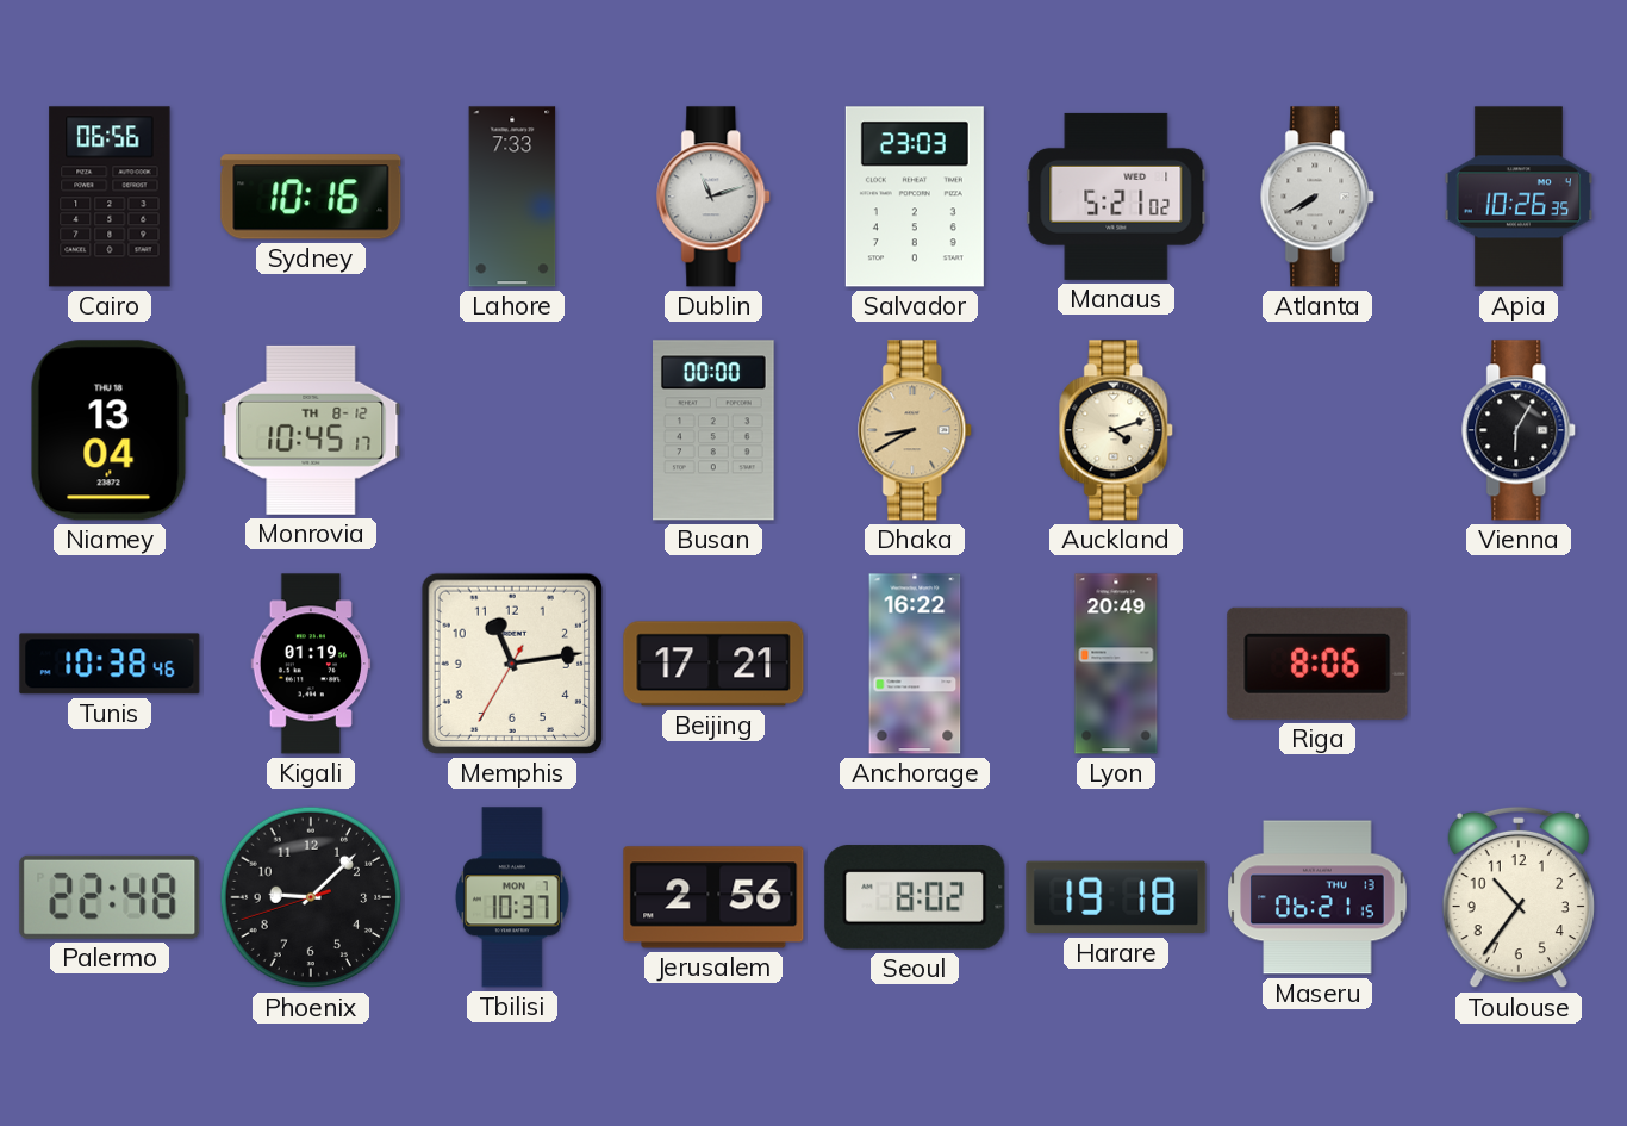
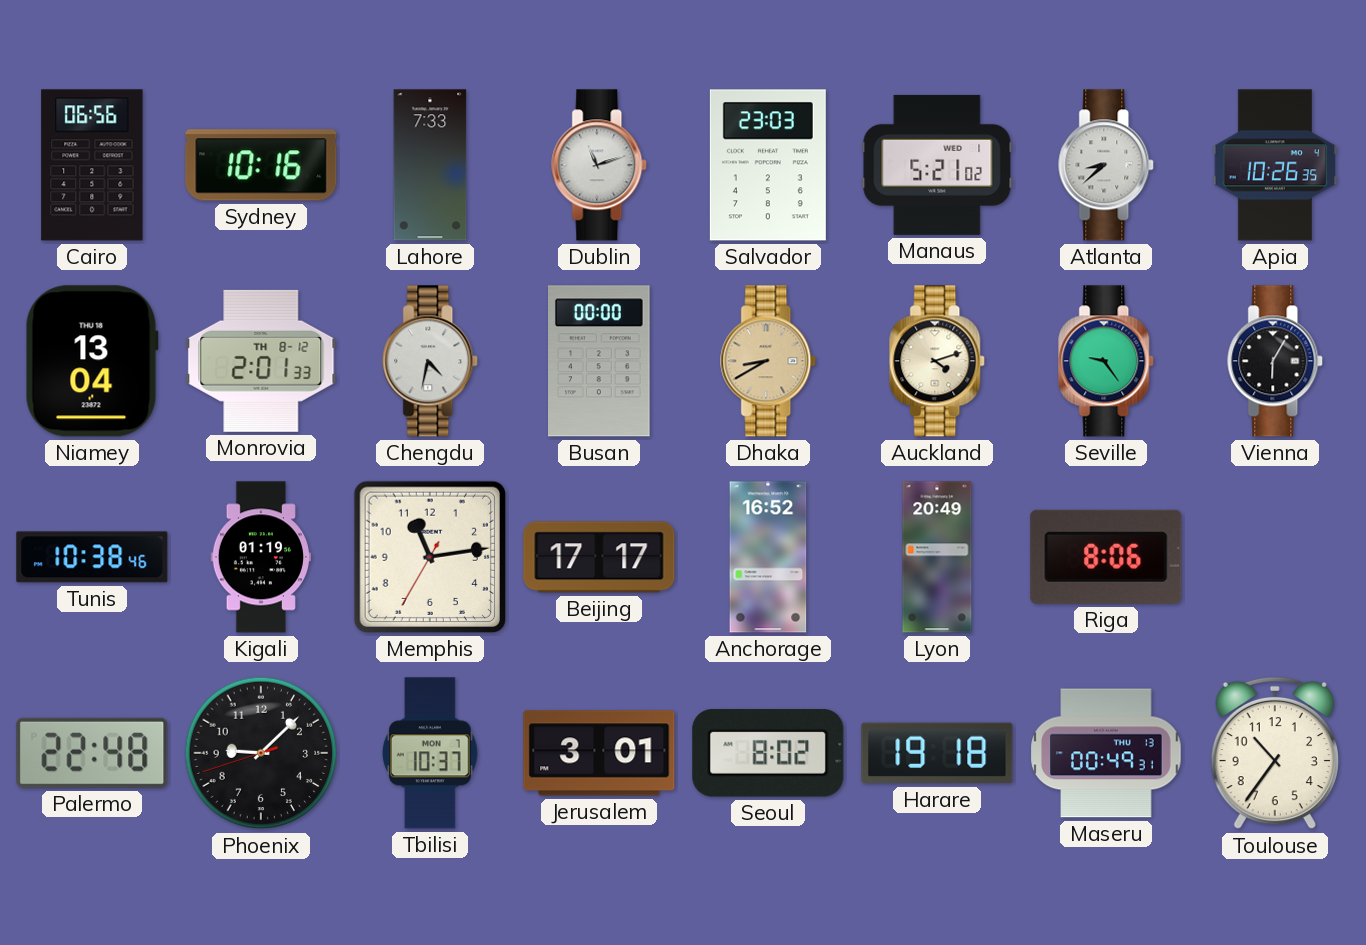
Atlanta: 7:40 -> 8:38 (1107, 165)
Monrovia: 10:45 -> 2:01 (261, 361)
Chengdu: none -> 4:32 (431, 361)
Seville: none -> 9:24 (1107, 361)
Beijing: 17:21 -> 17:17 (599, 557)
Anchorage: 16:22 -> 16:52 (768, 557)
Jerusalem: 2:56 -> 3:01 (599, 753)
Maseru: 06:21 -> 00:49 (1106, 753)
